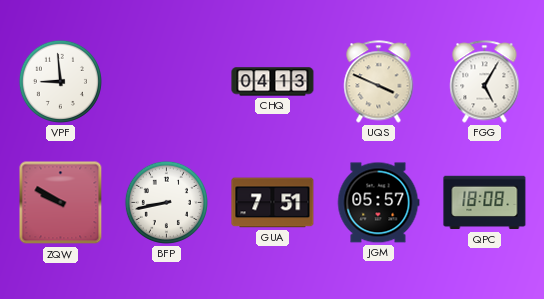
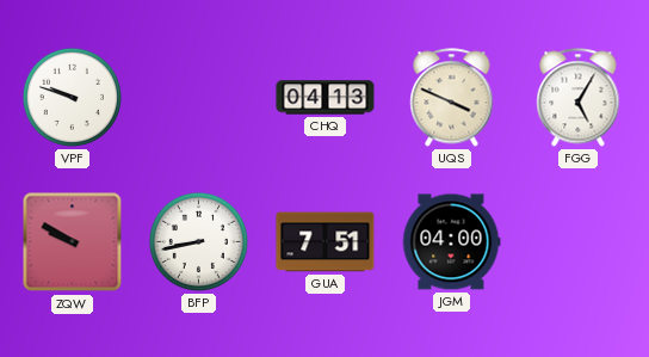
VPF: 8:59 -> 9:48 (72, 97)
JGM: 05:57 -> 04:00 (451, 242)
QPC: 18:08 -> none (485, 203)
